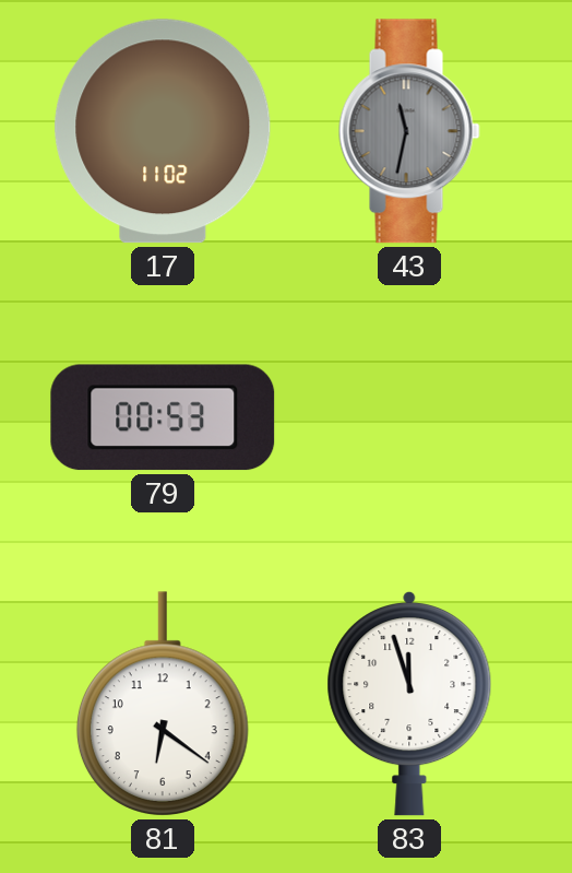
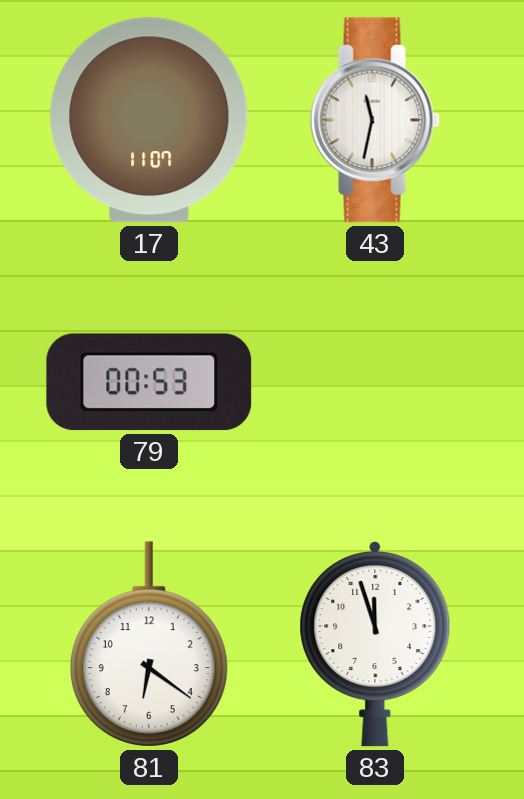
17: 11:02 -> 11:07 (149, 120)
43 dial: grey -> white (375, 120)
